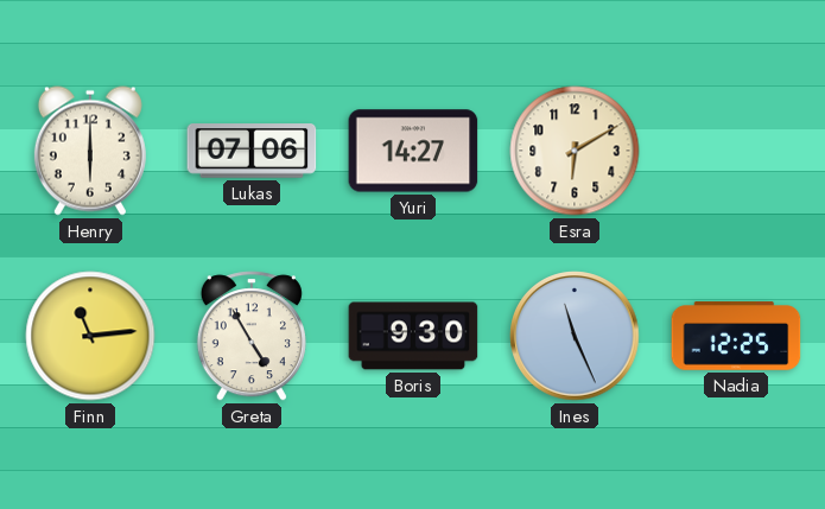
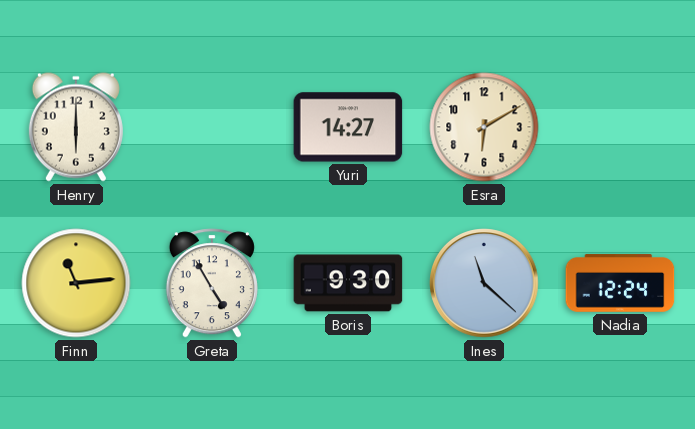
Lukas: 07:06 -> none (252, 151)
Ines: 11:26 -> 11:22 (484, 283)
Nadia: 12:25 -> 12:24 (620, 283)
